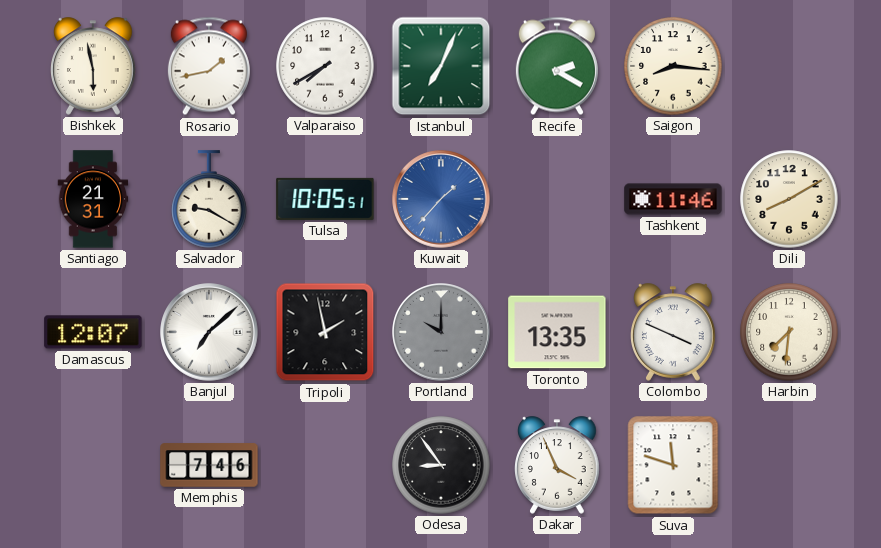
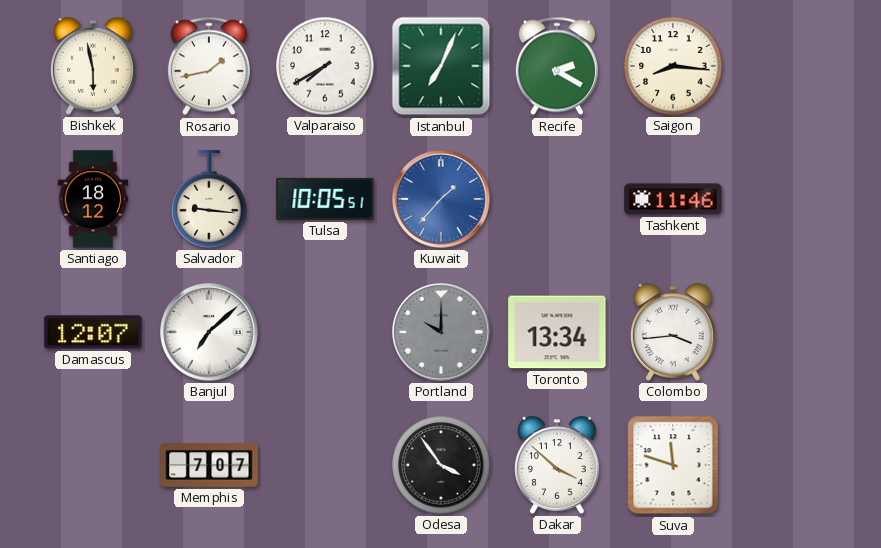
Santiago: 21:31 -> 18:12 (93, 199)
Salvador: 9:20 -> 9:16 (209, 199)
Dili: 8:10 -> none (789, 199)
Tripoli: 1:58 -> none (325, 332)
Toronto: 13:35 -> 13:34 (557, 332)
Colombo: 3:49 -> 3:44 (674, 332)
Harbin: 7:31 -> none (789, 332)
Memphis: 7:46 -> 7:07 (209, 465)
Odesa: 8:54 -> 3:54 (441, 465)
Dakar: 3:56 -> 3:52 (558, 465)
